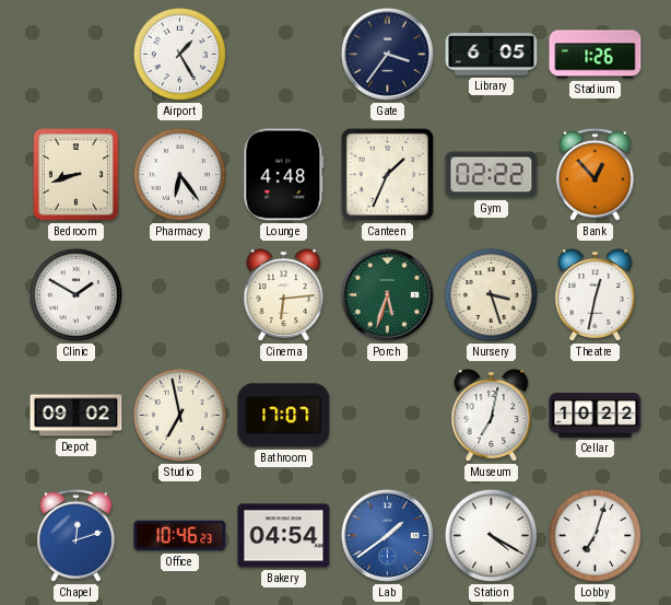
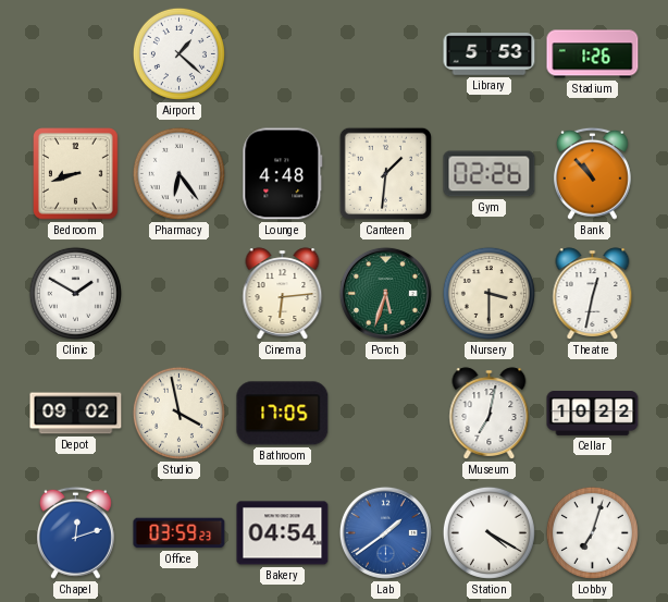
Airport: 1:25 -> 1:22 (178, 53)
Gate: 3:36 -> none (387, 54)
Library: 6:05 -> 5:53 (490, 54)
Canteen: 1:34 -> 1:31 (385, 173)
Gym: 02:22 -> 02:26 (490, 174)
Bank: 12:53 -> 10:53 (592, 173)
Nursery: 3:27 -> 3:30 (488, 293)
Studio: 6:58 -> 3:58 (178, 413)
Bathroom: 17:07 -> 17:05 (283, 414)
Office: 10:46 -> 03:59 (180, 533)
